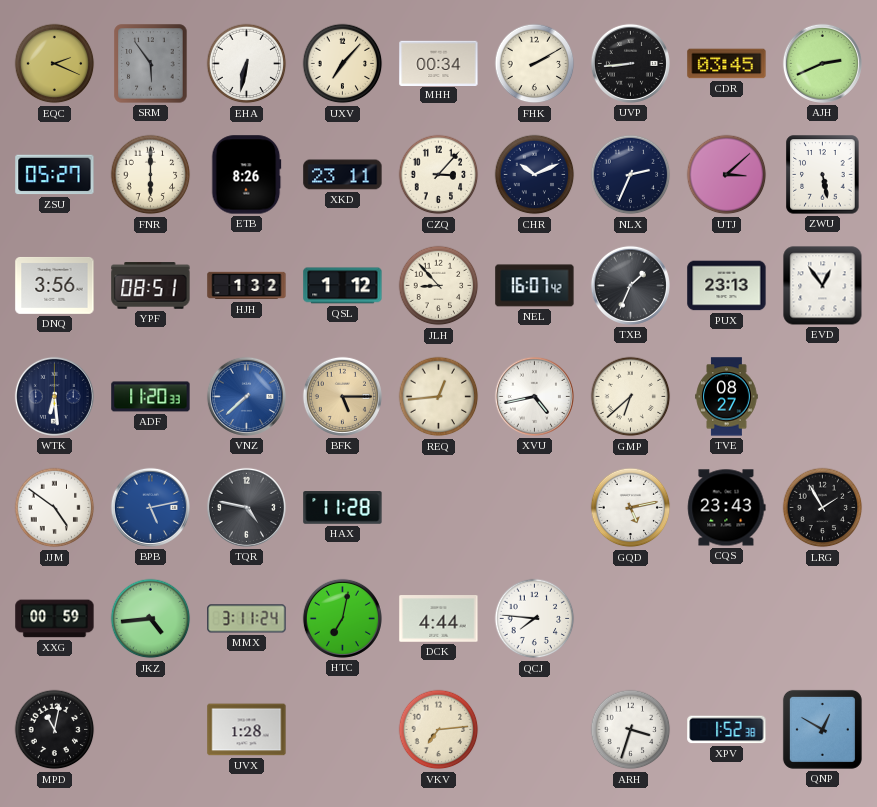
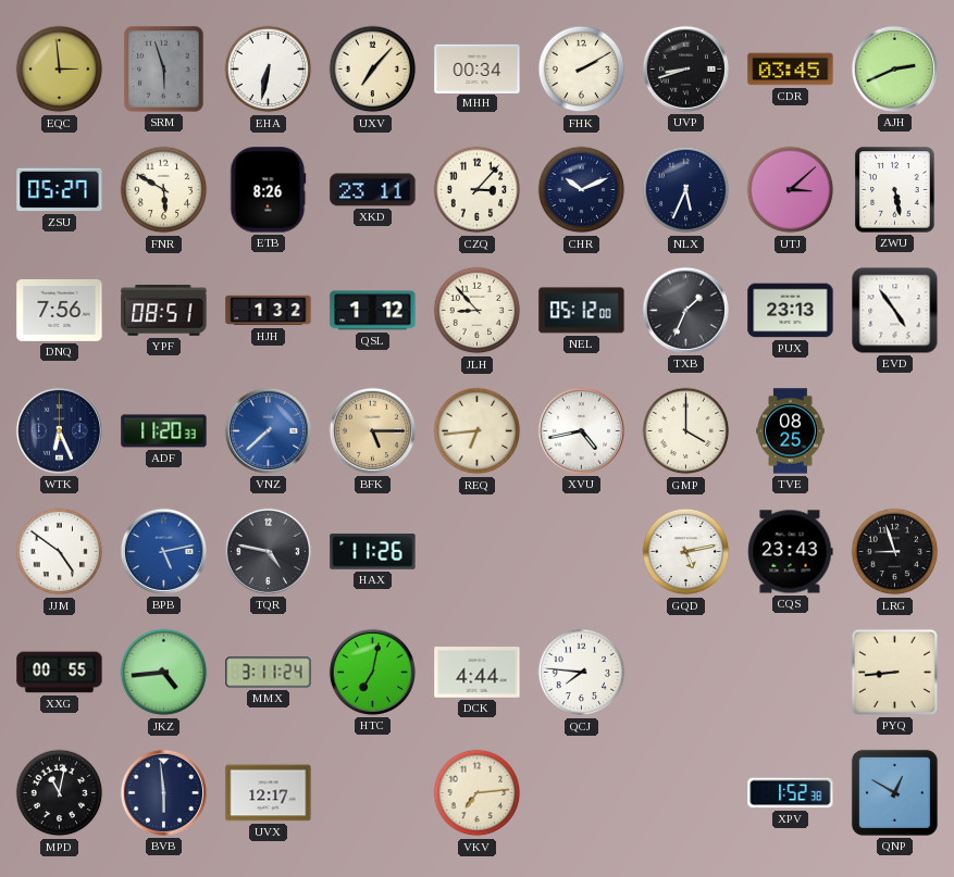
EQC: 2:19 -> 2:59 (60, 70)
SRM: 5:54 -> 5:57 (164, 70)
UVP: 8:44 -> 8:42 (685, 68)
FNR: 6:00 -> 5:50 (164, 190)
NLX: 2:34 -> 5:34 (686, 190)
DNQ: 3:56 -> 7:56 (60, 310)
NEL: 16:07 -> 05:12 (582, 311)
EVD: 12:54 -> 4:54 (895, 311)
WTK: 6:29 -> 6:26 (59, 430)
REQ: 12:44 -> 6:44 (478, 431)
GMP: 6:38 -> 4:00 (686, 431)
TVE: 08:27 -> 08:25 (791, 431)
HAX: 11:28 -> 11:26 (373, 552)
LRG: 1:55 -> 8:57 (895, 552)
XXG: 00:59 -> 00:55 (60, 673)
PYQ: none -> 8:44 (894, 672)
BVB: none -> 5:59 (163, 792)
UVX: 1:28 -> 12:17 (269, 793)
ARH: 3:33 -> none (631, 730)
